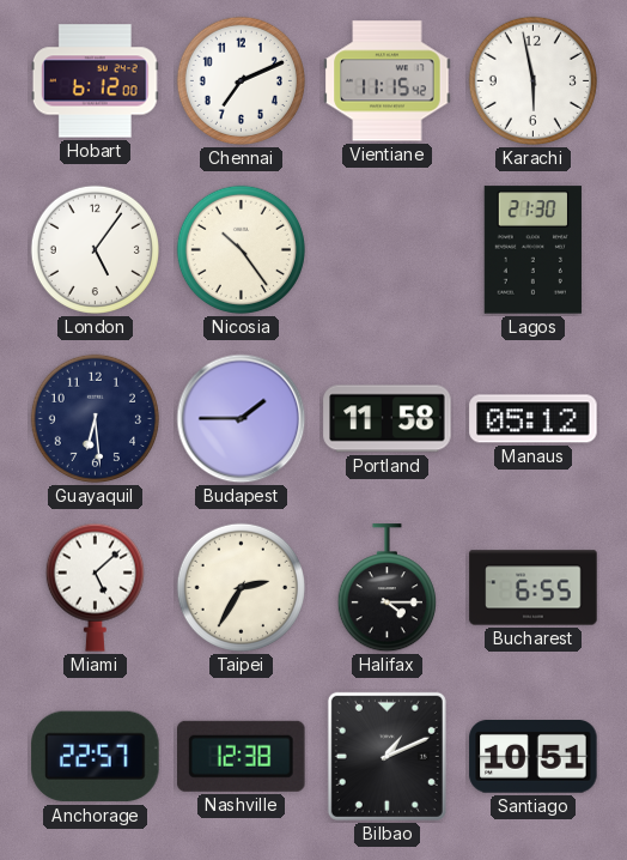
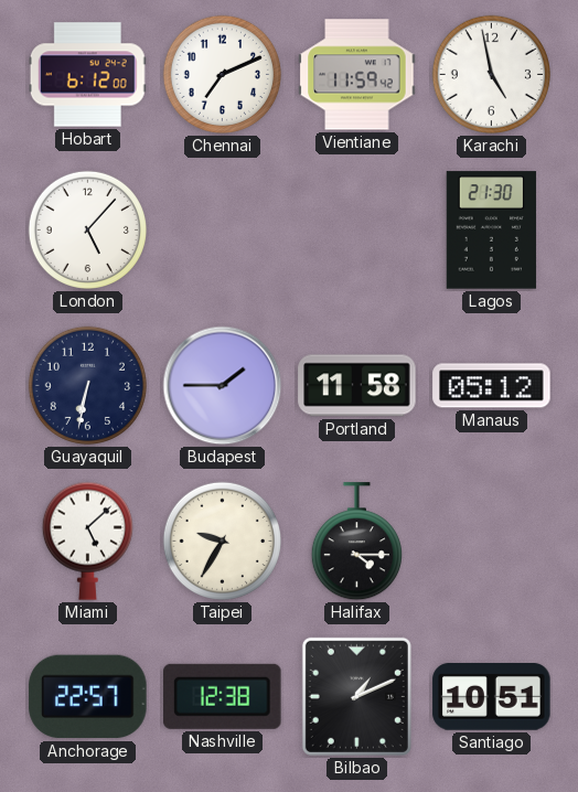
Vientiane: 11:15 -> 11:59 (357, 75)
Karachi: 5:58 -> 4:58 (491, 74)
London: 5:06 -> 5:07 (87, 229)
Nicosia: 10:24 -> none (241, 249)
Guayaquil: 6:29 -> 6:32 (87, 385)
Taipei: 2:35 -> 9:35 (222, 541)
Bucharest: 6:55 -> none (534, 588)
